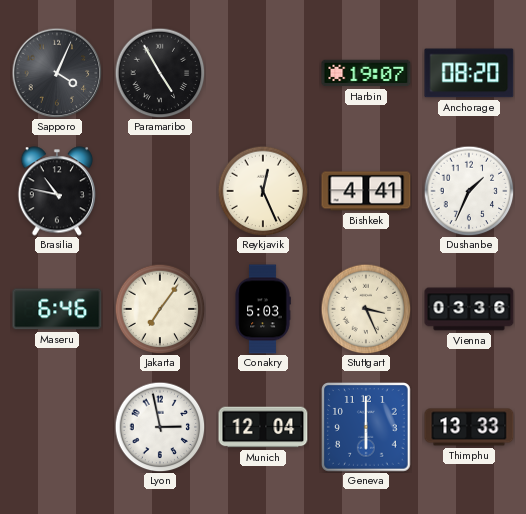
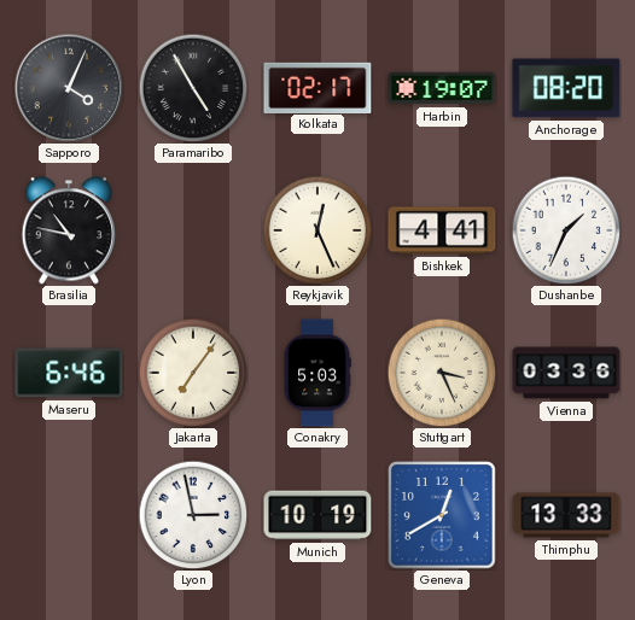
Kolkata: none -> 02:17 (317, 87)
Munich: 12:04 -> 10:19 (317, 515)
Geneva: 6:00 -> 12:40 (442, 515)
